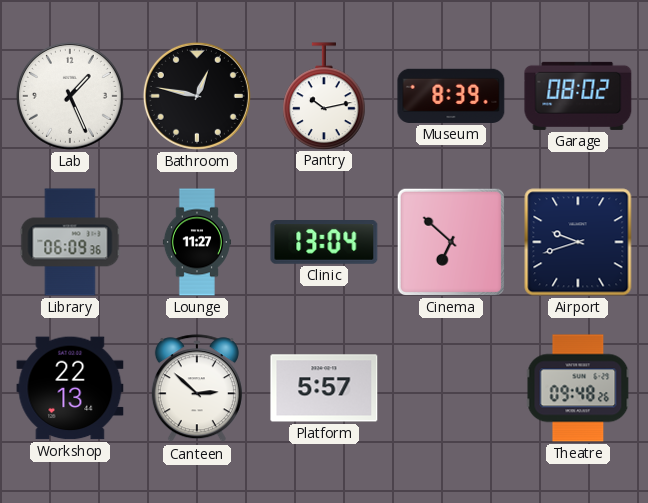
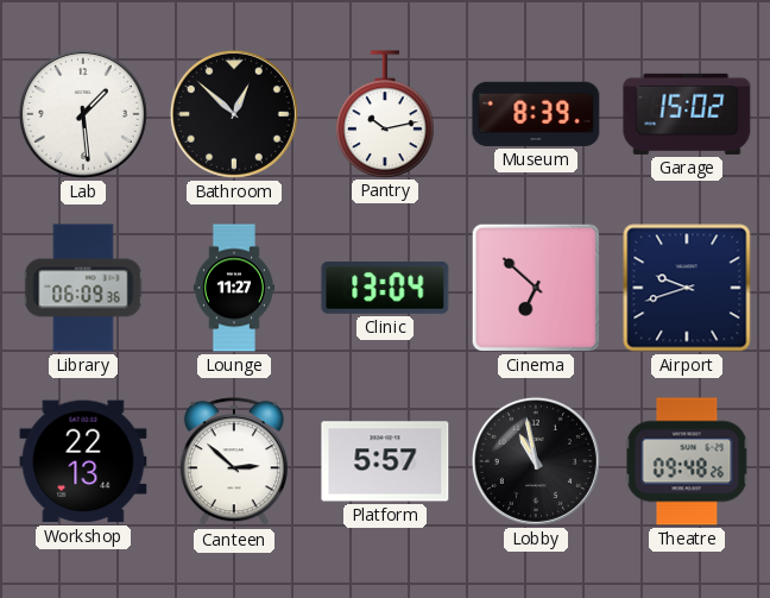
Lab: 1:26 -> 1:29 (83, 114)
Bathroom: 12:47 -> 12:52 (234, 114)
Garage: 08:02 -> 15:02 (687, 114)
Lobby: none -> 10:58 (536, 461)
